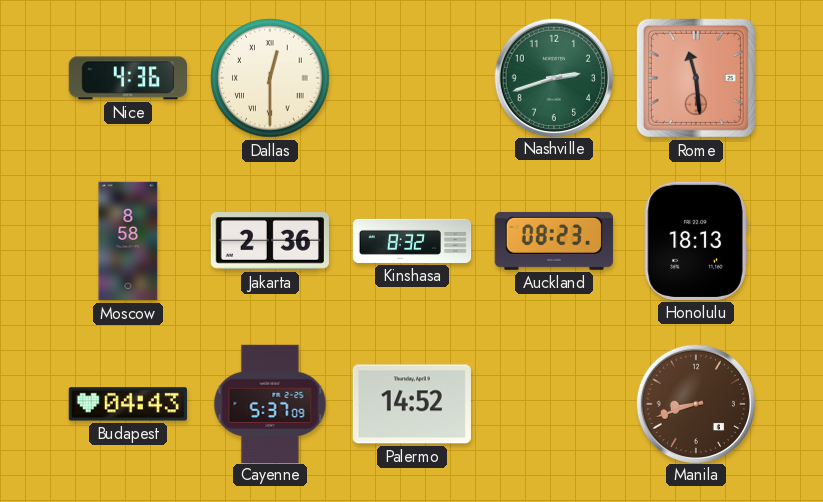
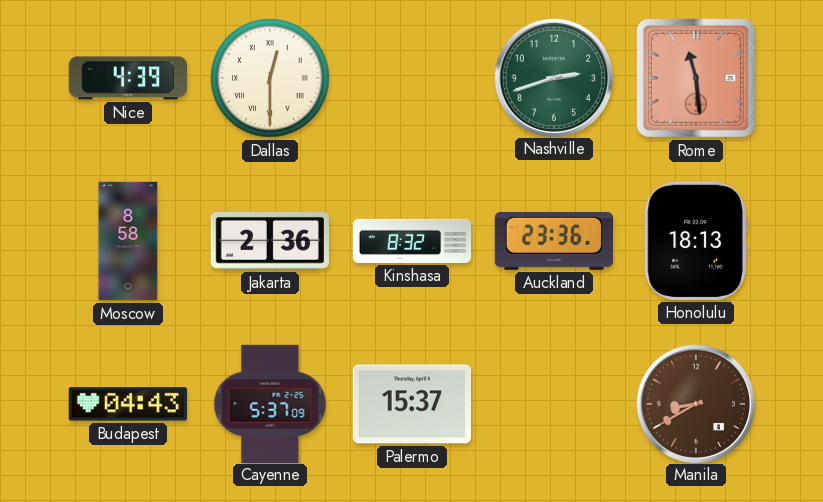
Nice: 4:36 -> 4:39 (127, 78)
Auckland: 08:23 -> 23:36 (554, 241)
Palermo: 14:52 -> 15:37 (412, 404)
Manila: 8:42 -> 8:40 (695, 403)
